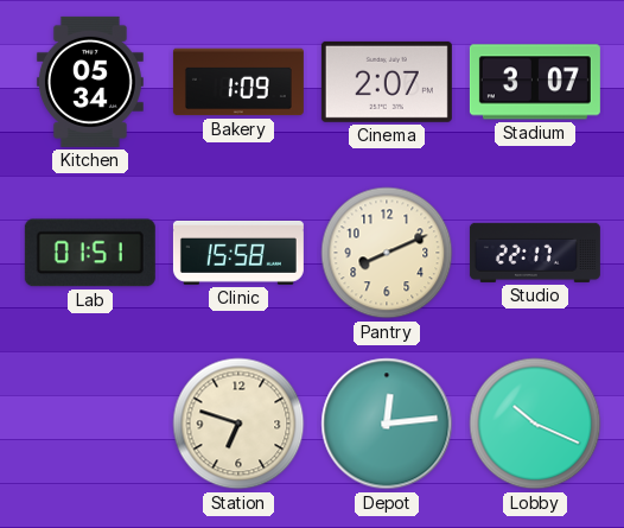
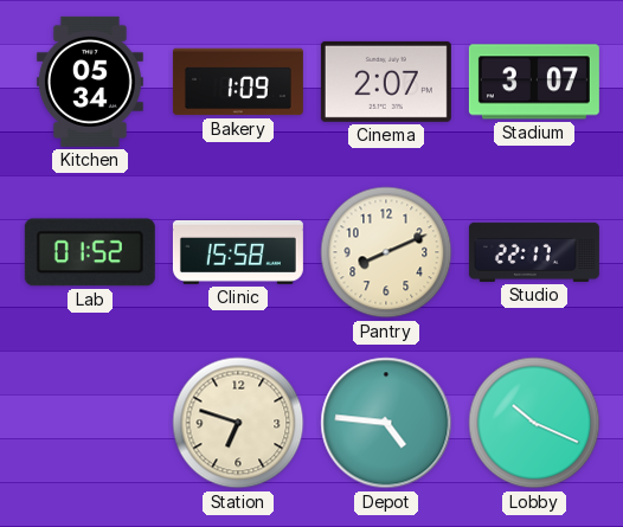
Lab: 01:51 -> 01:52 (90, 252)
Depot: 12:14 -> 4:46 (386, 423)
